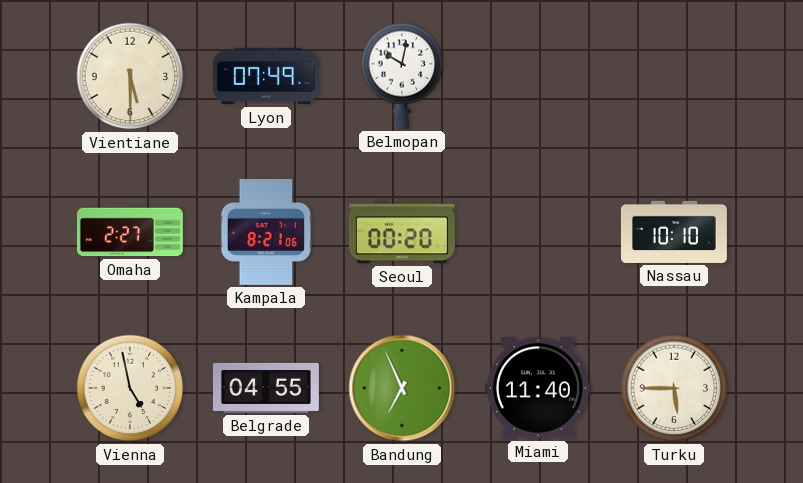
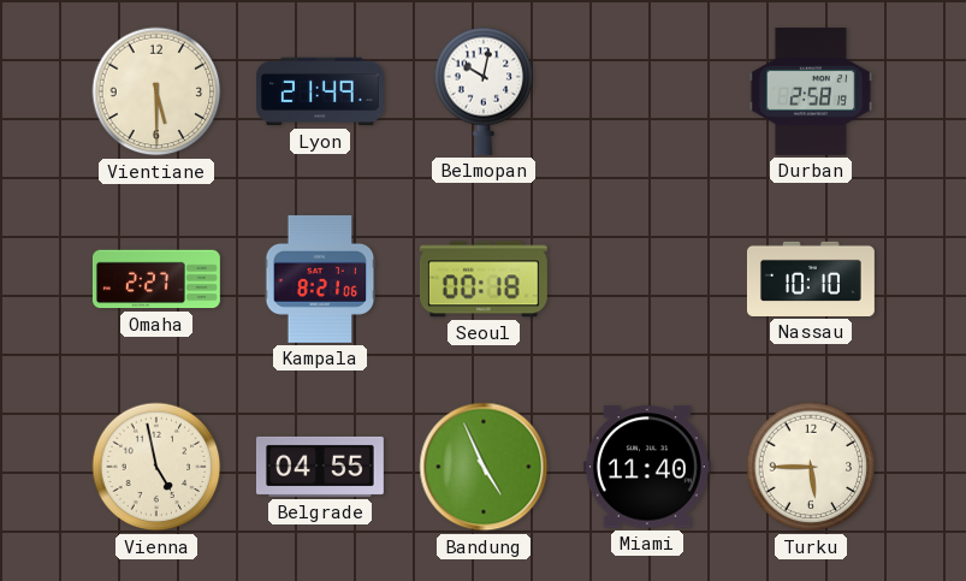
Lyon: 07:49 -> 21:49 (320, 91)
Durban: none -> 2:58 (810, 91)
Seoul: 00:20 -> 00:18 (484, 279)
Bandung: 6:56 -> 4:56 (484, 467)
